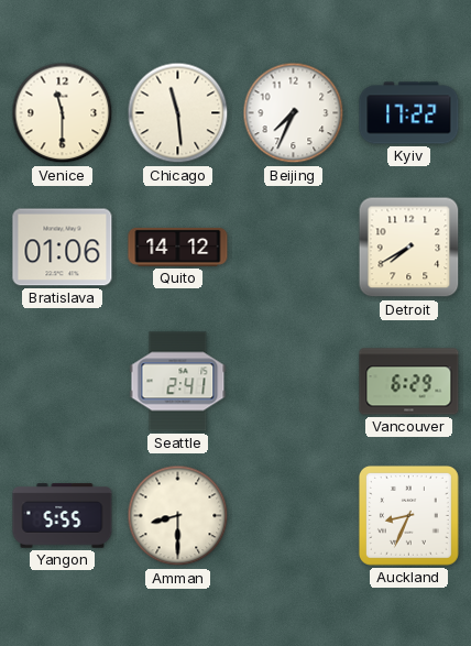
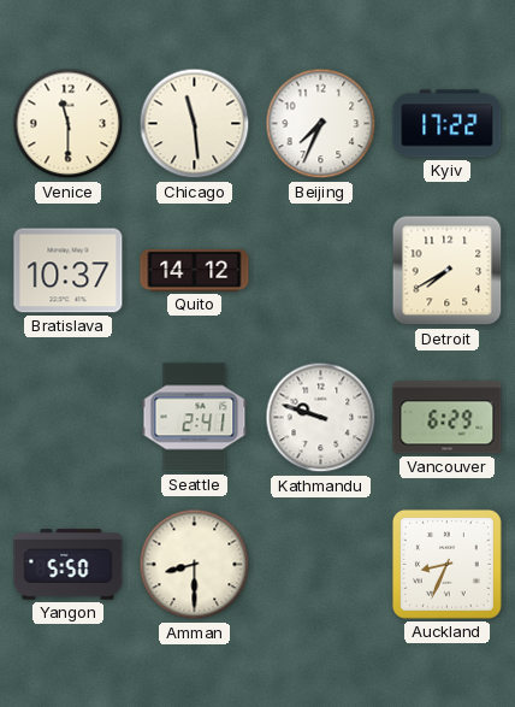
Bratislava: 01:06 -> 10:37 (69, 271)
Kathmandu: none -> 9:48 (321, 418)
Yangon: 5:55 -> 5:50 (69, 565)
